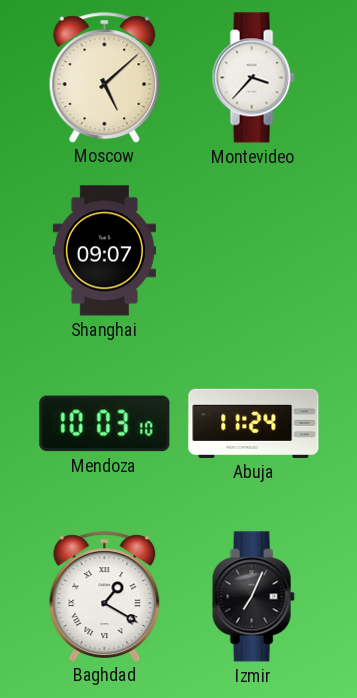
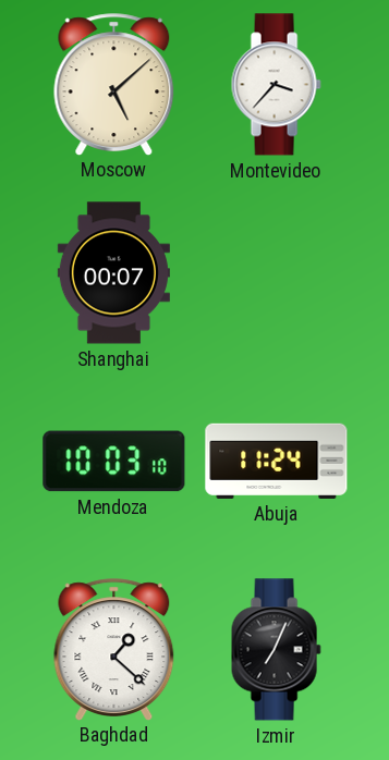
Shanghai: 09:07 -> 00:07 (113, 273)
Baghdad: 1:20 -> 1:22 (114, 649)
